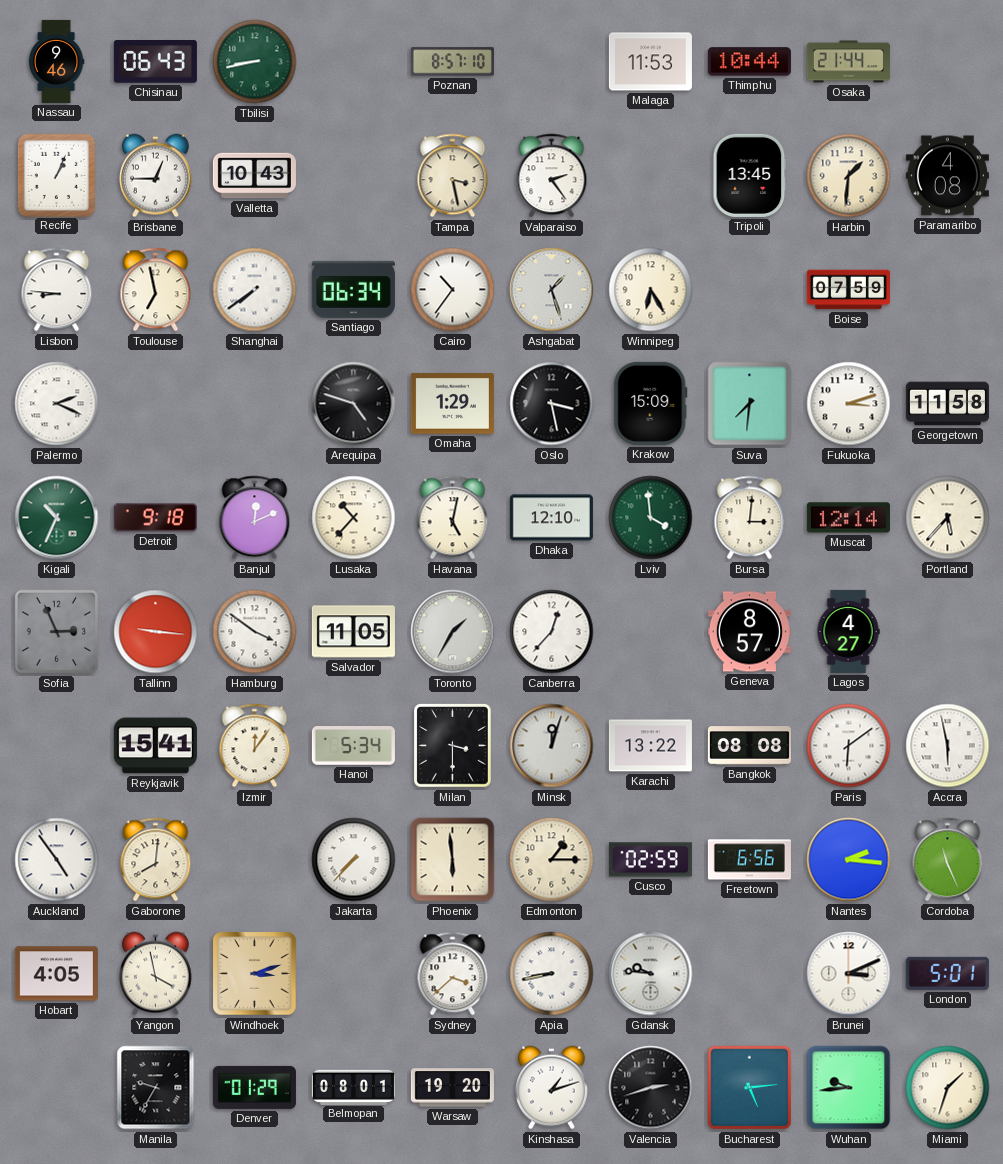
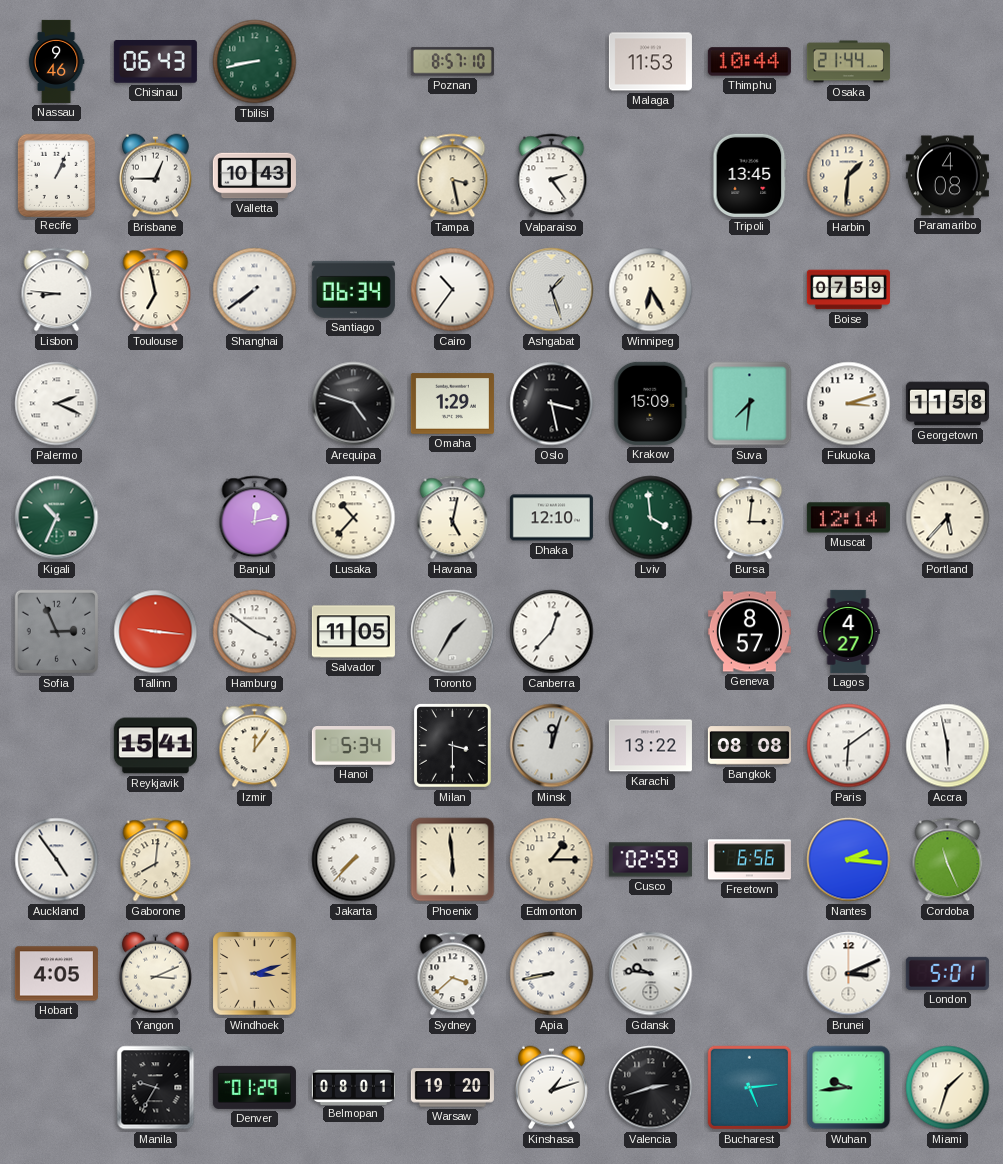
Detroit: 9:18 -> none (155, 518)
Banjul: 12:11 -> 12:13 (255, 518)
Yangon: 3:58 -> 3:11 (155, 974)
